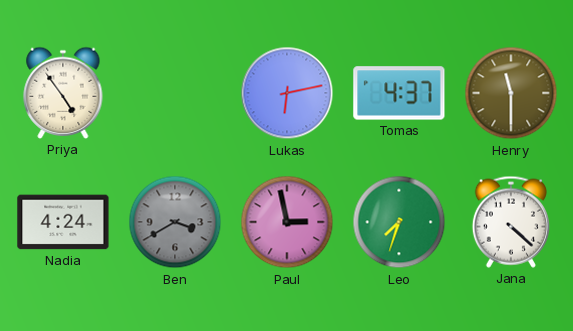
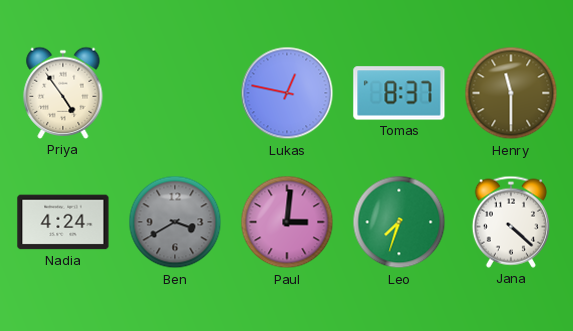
Lukas: 6:13 -> 12:47 (287, 93)
Tomas: 4:37 -> 8:37 (399, 93)
Paul: 2:58 -> 3:01 (287, 222)
